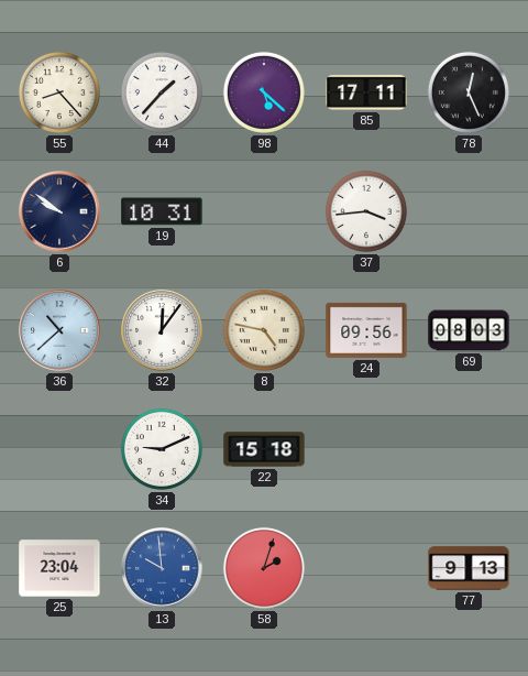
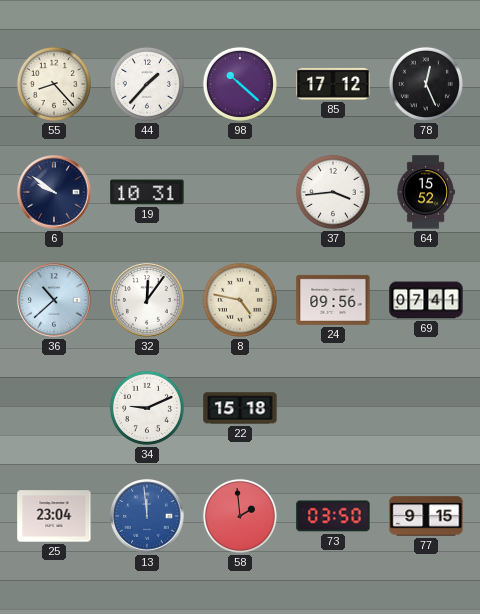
98: 5:22 -> 10:22 (240, 84)
85: 17:11 -> 17:12 (333, 84)
64: none -> 15:52 (426, 192)
69: 08:03 -> 07:41 (426, 300)
13: 9:59 -> 11:59 (147, 516)
58: 2:03 -> 1:59 (240, 516)
73: none -> 03:50 (333, 516)
77: 9:13 -> 9:15 (426, 516)
